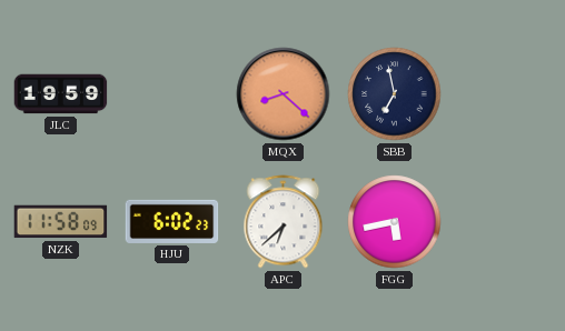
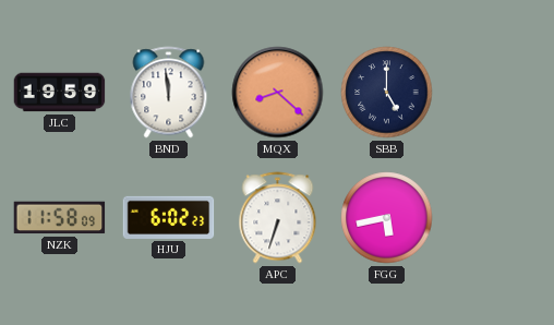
BND: none -> 11:59 (169, 93)
SBB: 6:58 -> 5:00 (387, 93)
APC: 6:38 -> 6:33 (278, 218)
